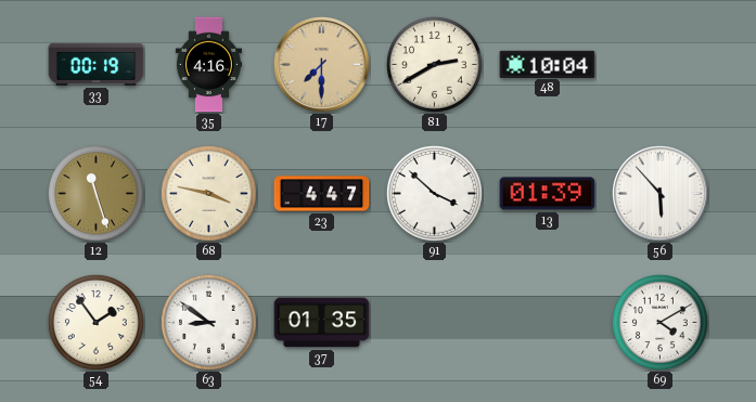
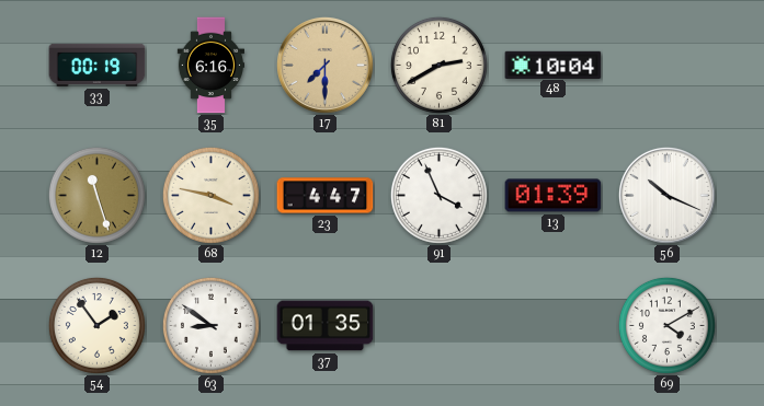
35: 4:16 -> 6:16 (210, 66)
91: 3:52 -> 3:56 (438, 195)
56: 5:53 -> 10:19 (666, 195)
